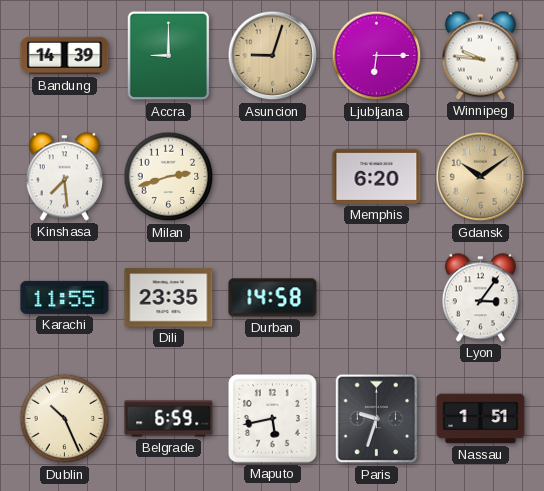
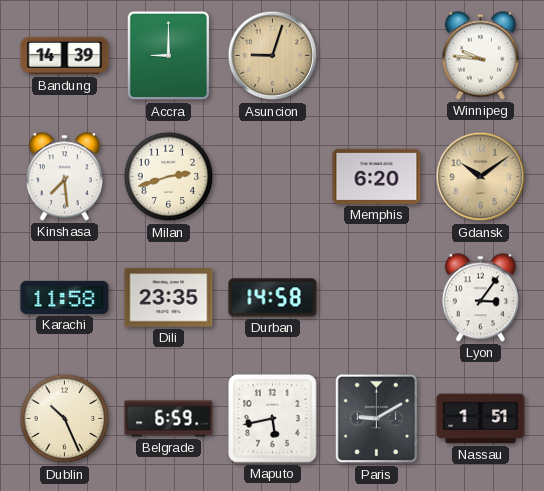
Ljubljana: 6:15 -> none (377, 56)
Karachi: 11:55 -> 11:58 (65, 297)
Paris: 9:33 -> 9:10 (377, 419)
